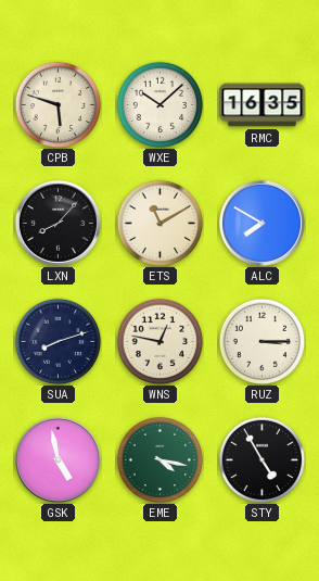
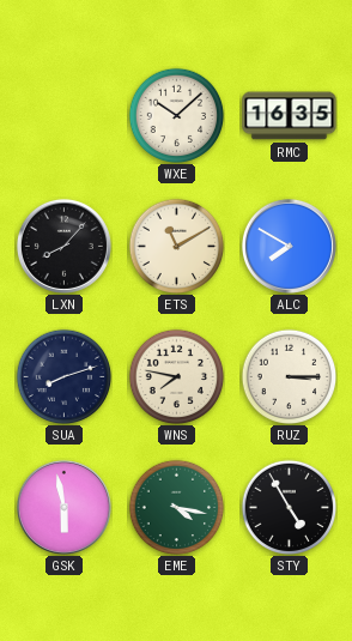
CPB: 5:48 -> none (58, 104)
WNS: 12:47 -> 7:47 (176, 376)
GSK: 4:58 -> 5:58 (63, 507)
